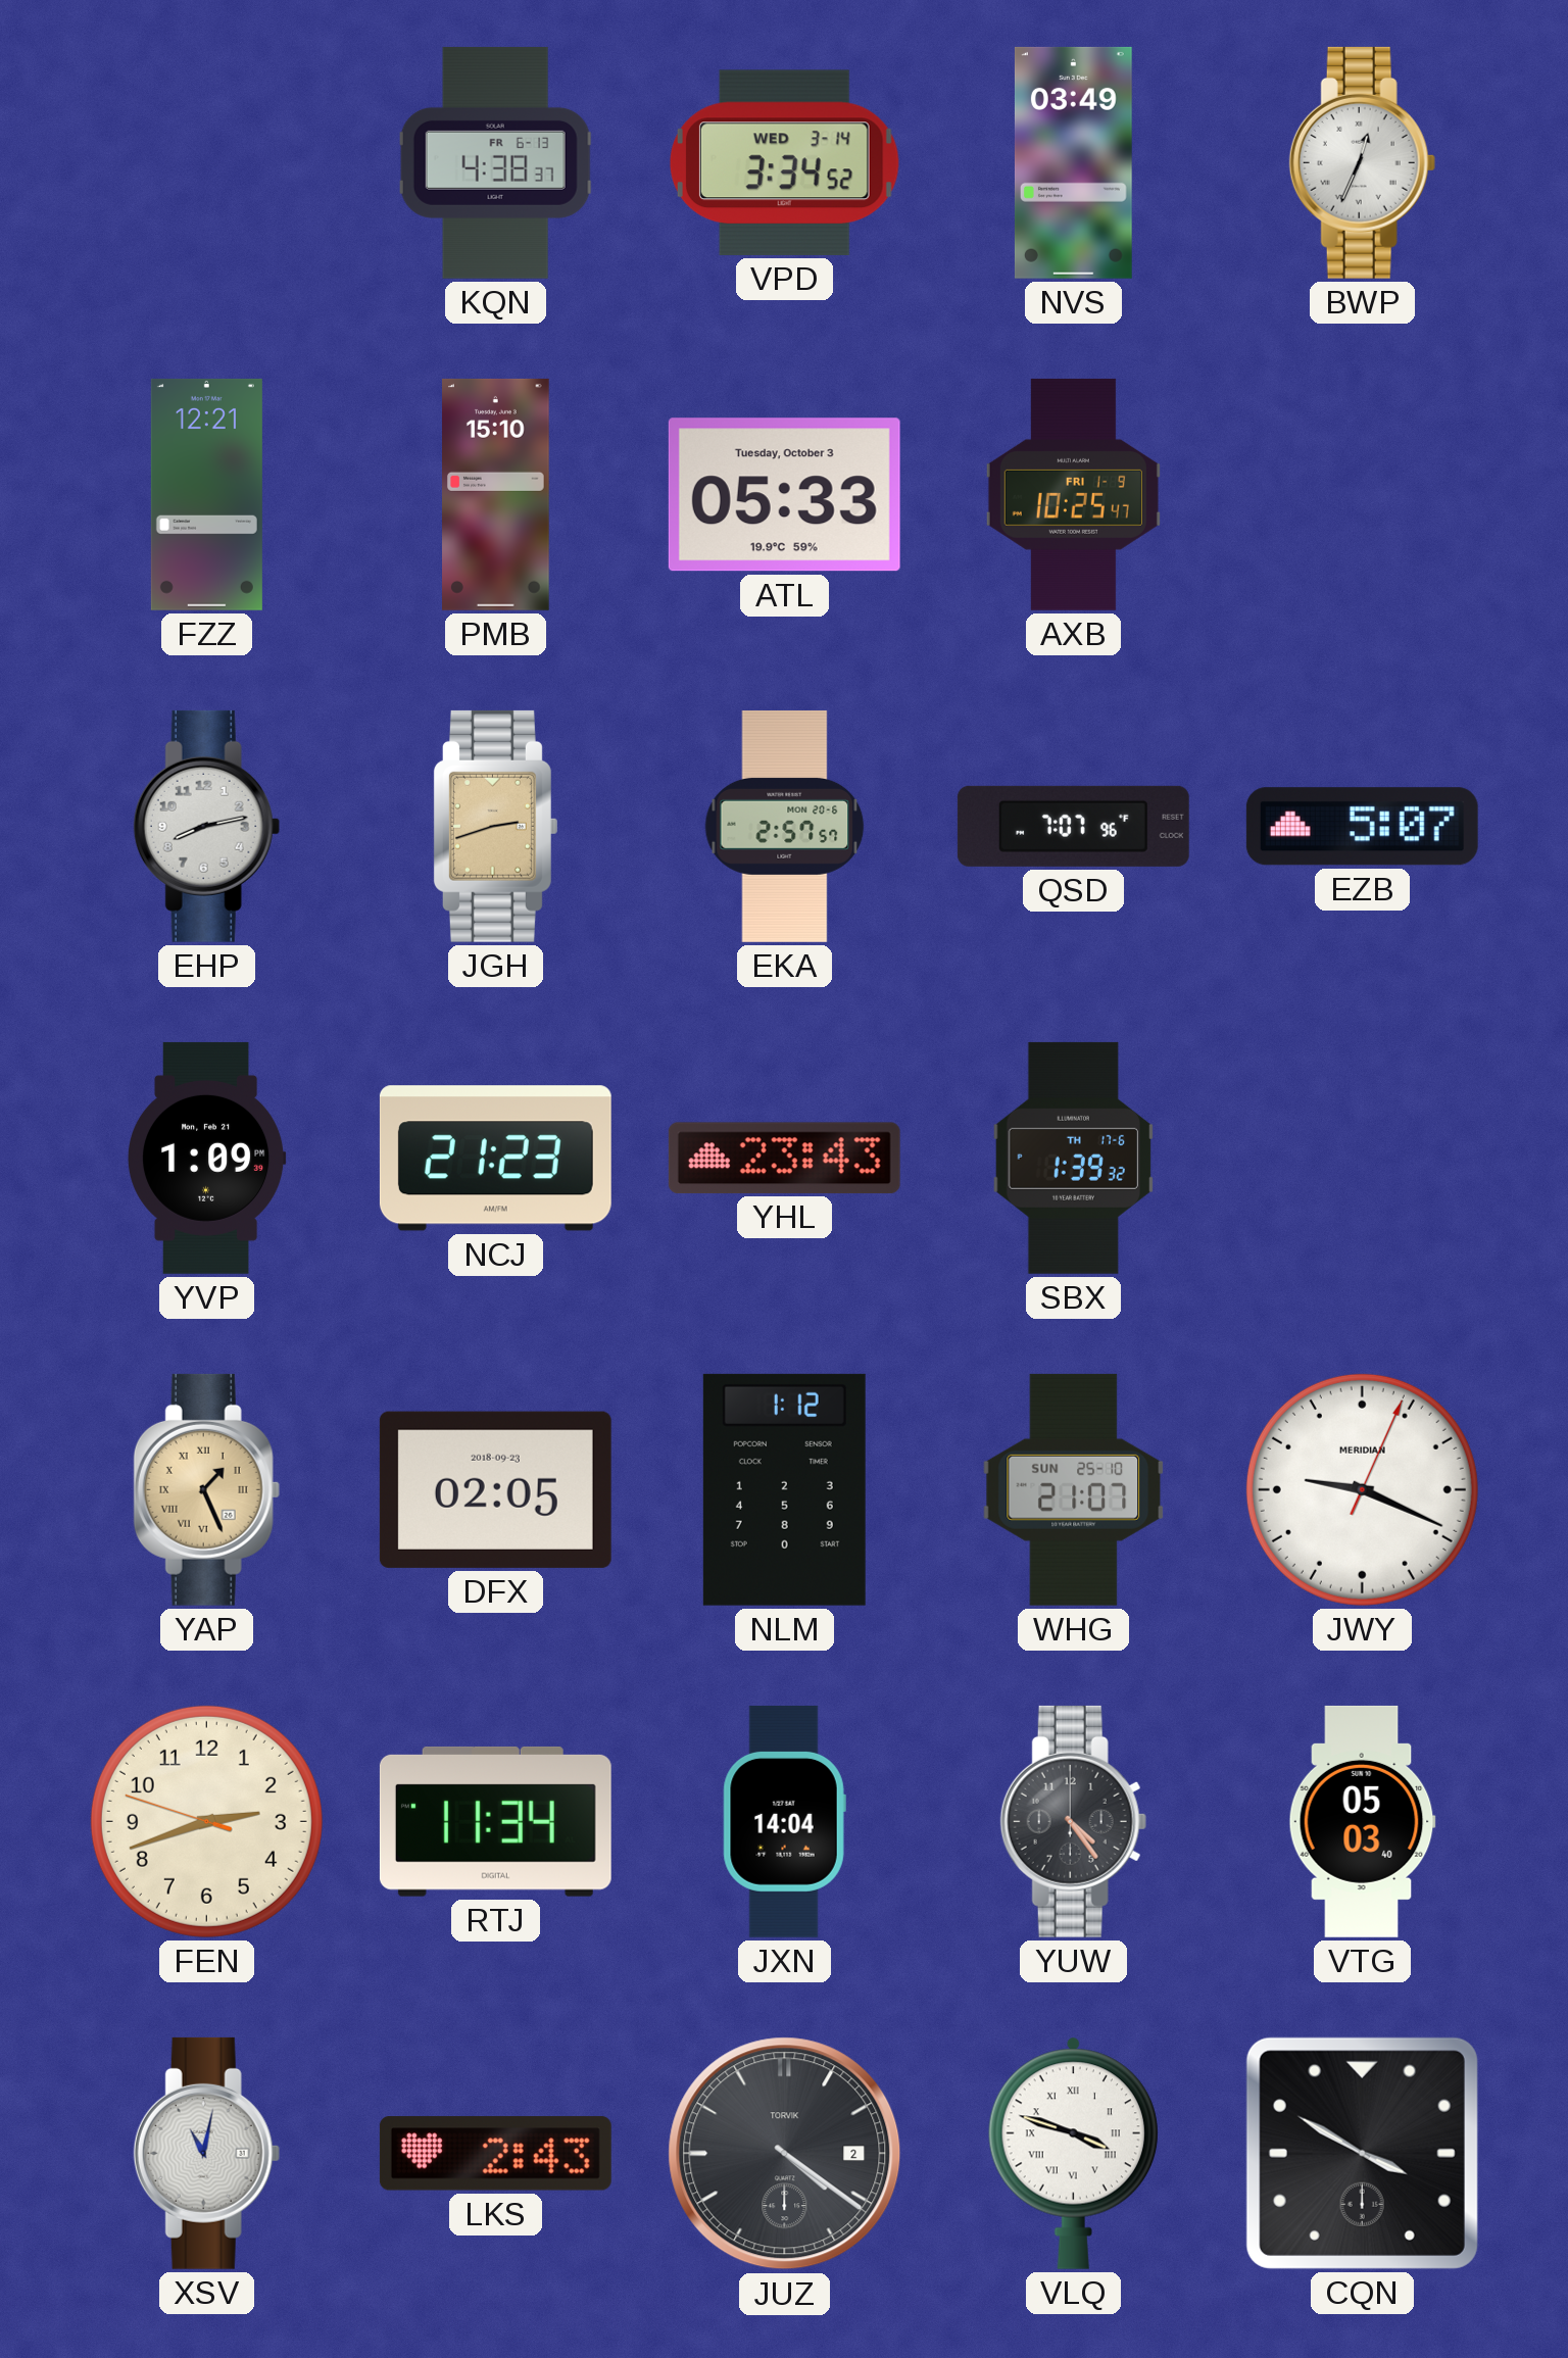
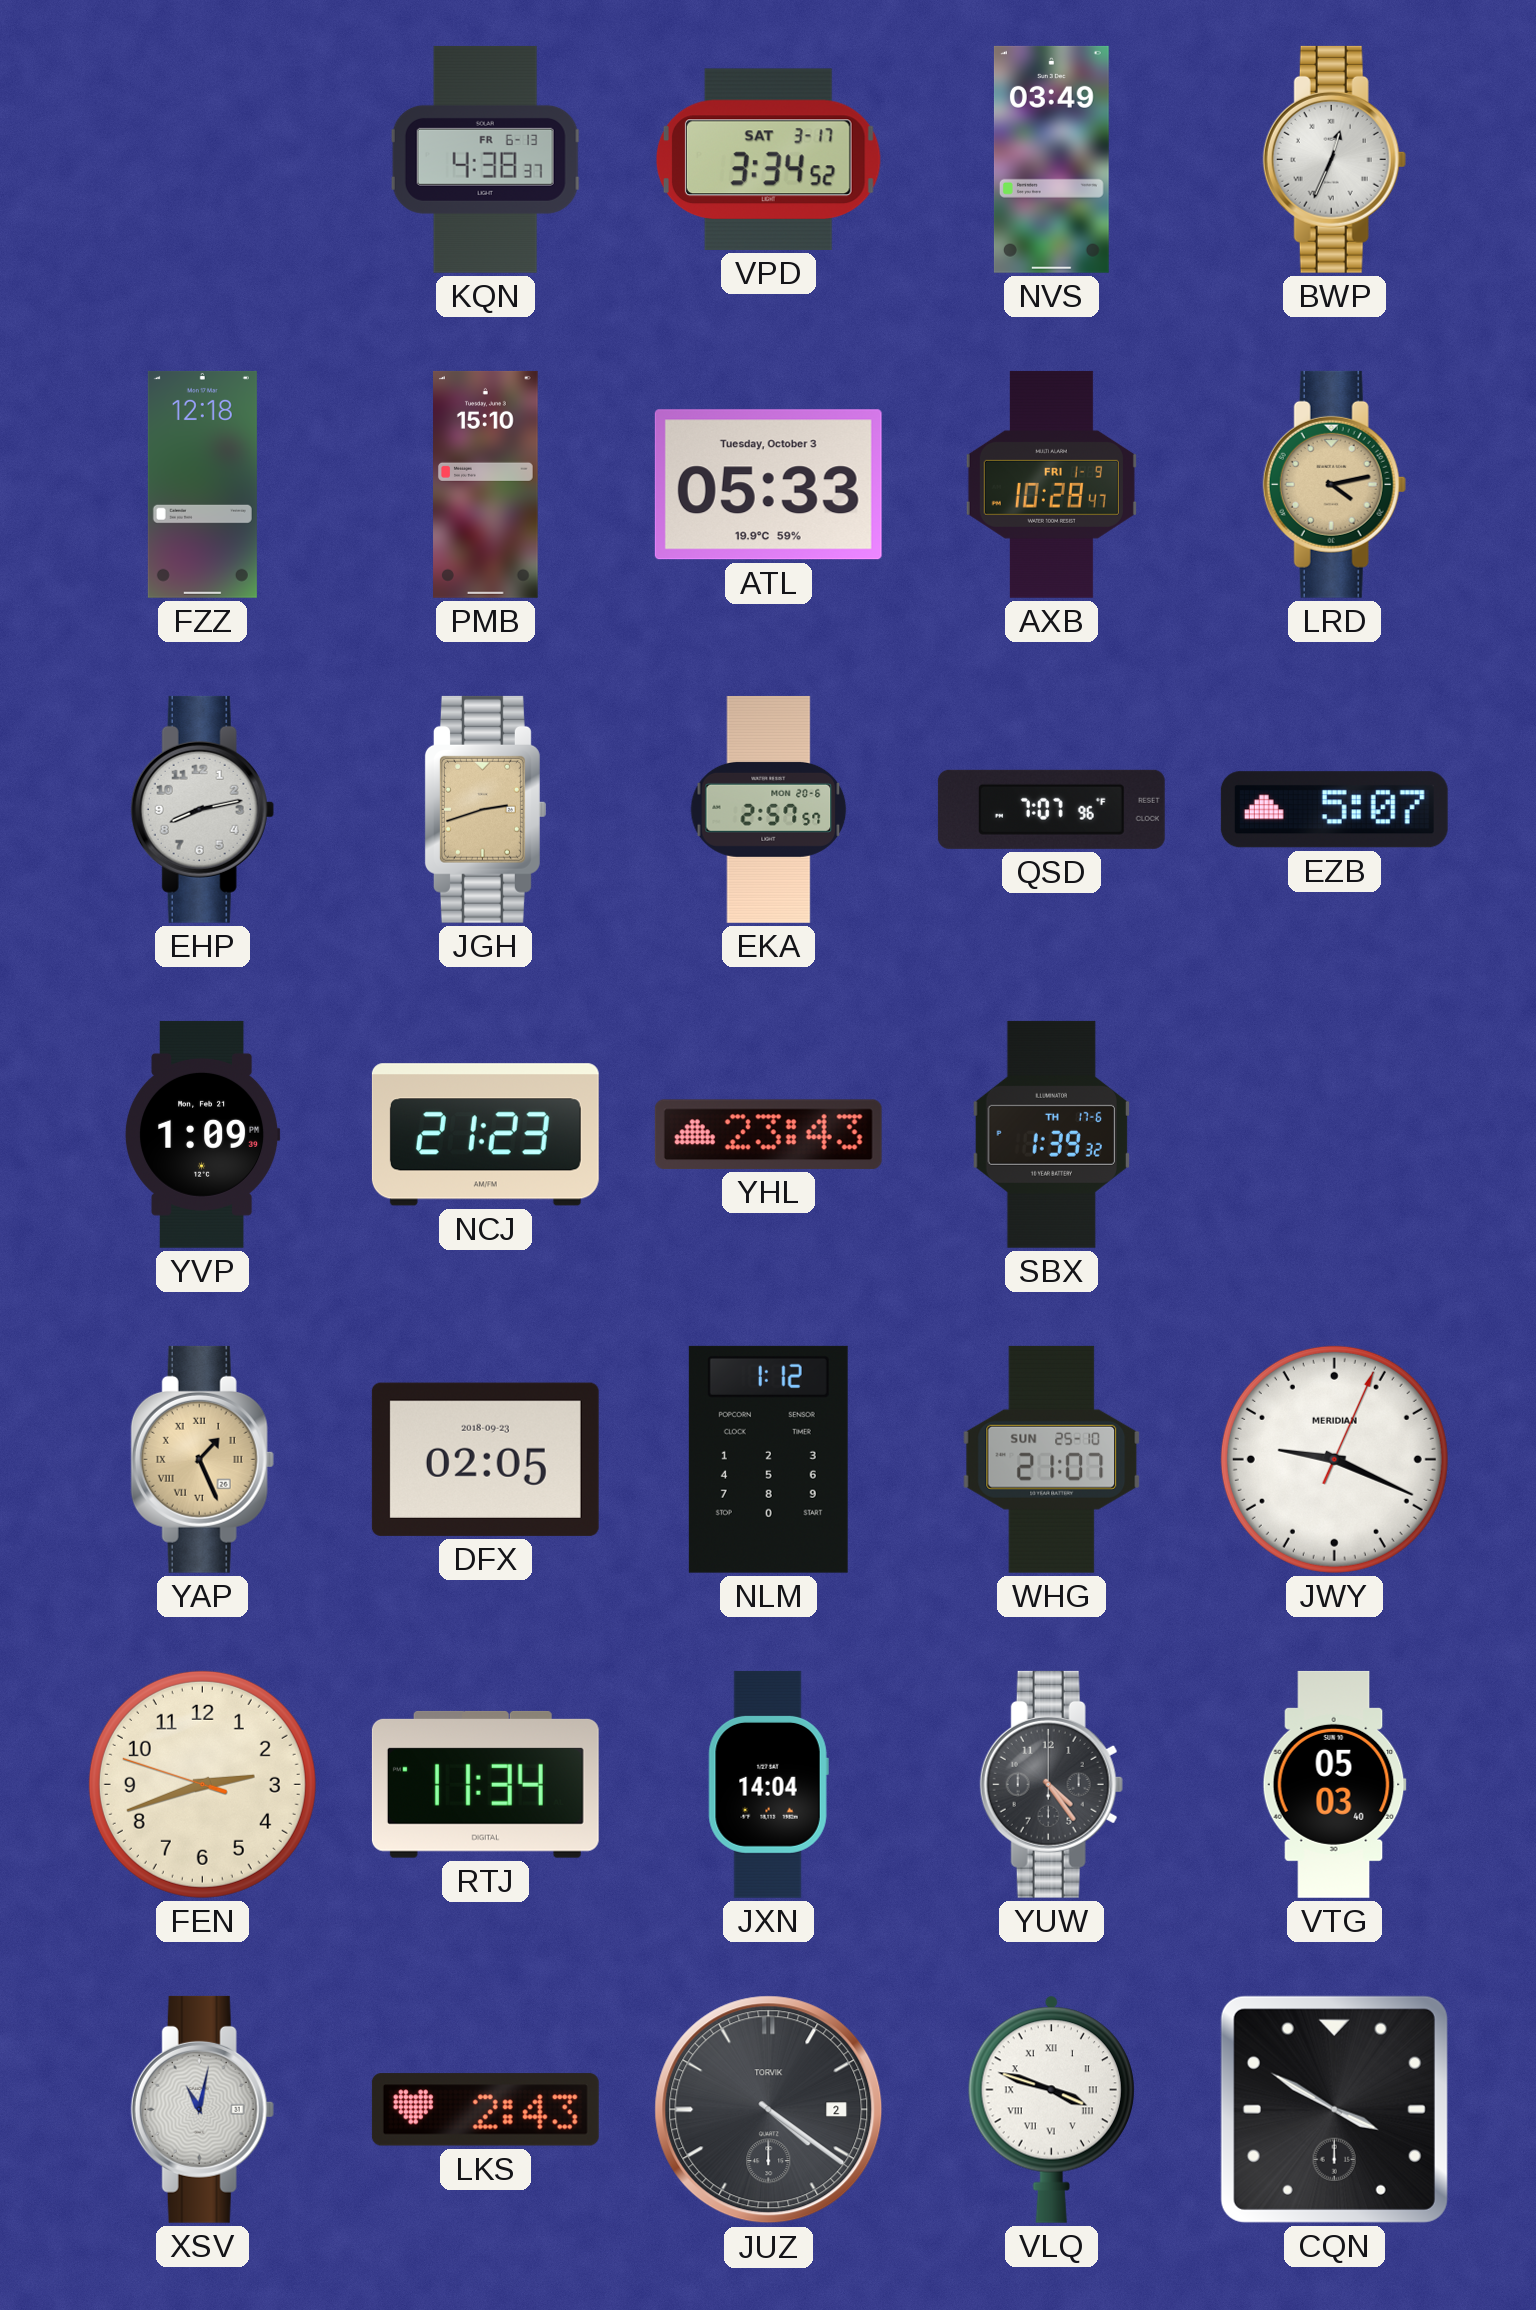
VPD date: WED 3-14 -> SAT 3-17 (768, 159)
FZZ: 12:21 -> 12:18 (202, 484)
AXB: 10:25 -> 10:28 (1051, 484)
LRD: none -> 4:13 (1334, 484)
